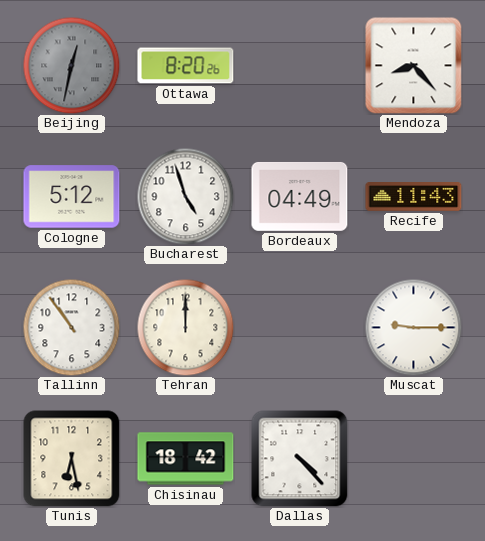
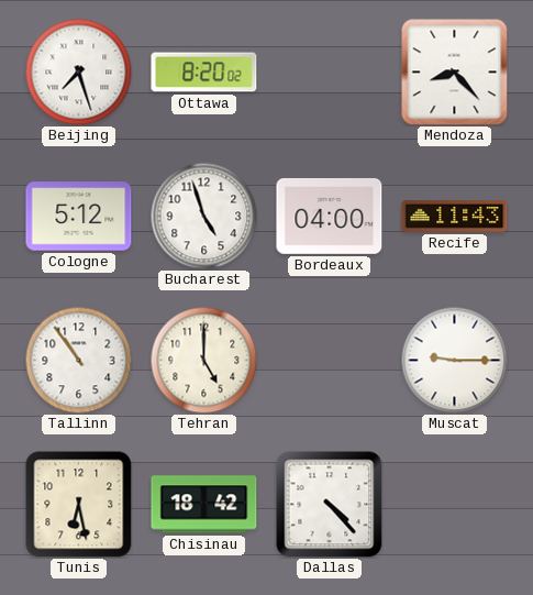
Beijing: 12:32 -> 7:27 (78, 71)
Beijing dial: grey -> white (78, 71)
Ottawa: 8:20:26 -> 8:20:02 (204, 73)
Bordeaux: 04:49 -> 04:00 (330, 216)
Tehran: 12:00 -> 5:00 (203, 360)
